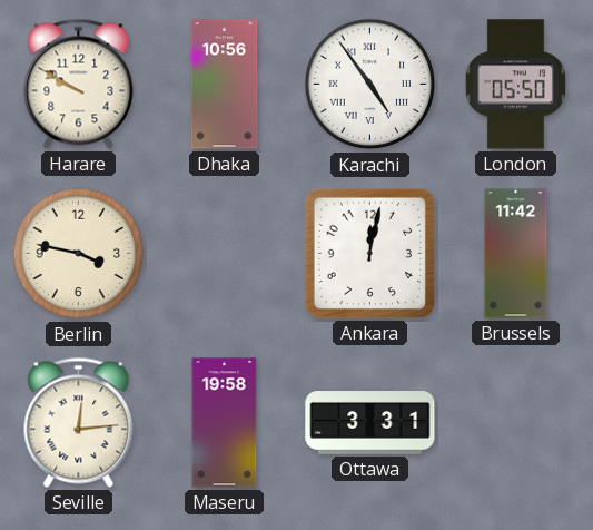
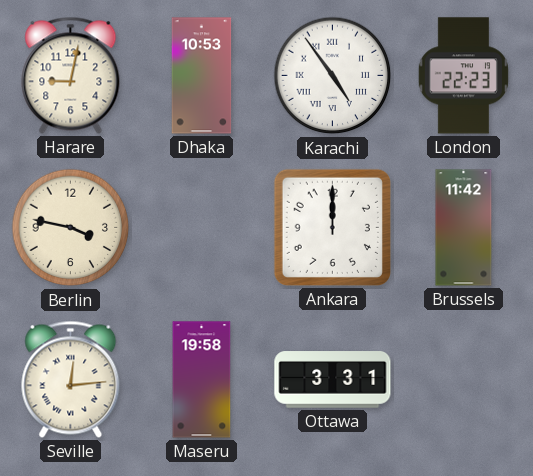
Harare: 9:50 -> 9:02 (71, 75)
Dhaka: 10:56 -> 10:53 (202, 76)
London: 05:50 -> 22:23 (463, 76)
Ankara: 12:02 -> 12:00 (332, 227)
